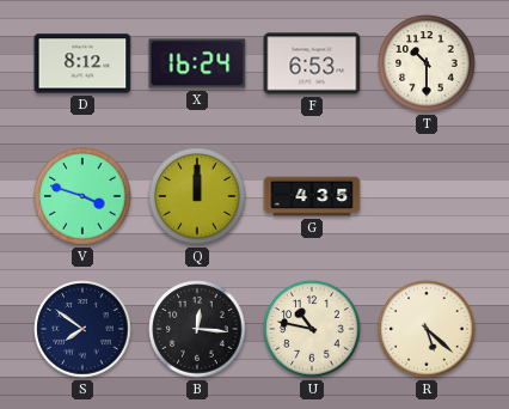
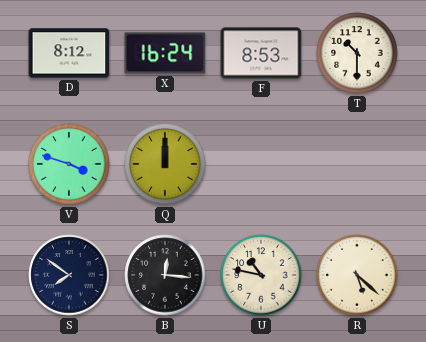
F: 6:53 -> 8:53 (261, 53)
G: 4:35 -> none (312, 196)
